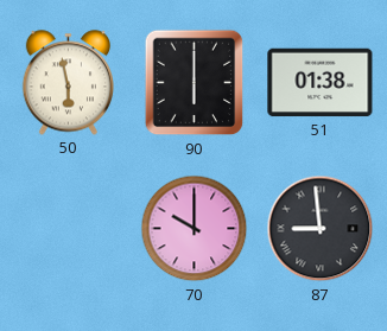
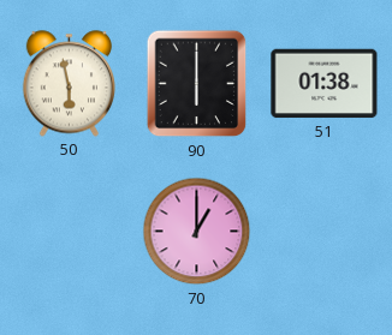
70: 10:00 -> 1:00 (197, 232)
87: 8:59 -> none (321, 229)
